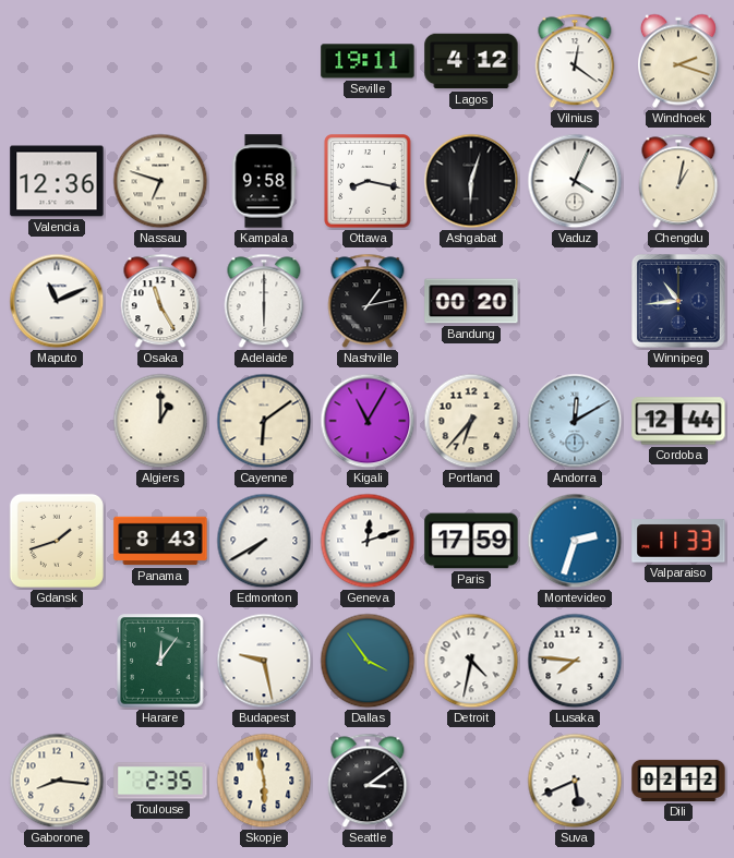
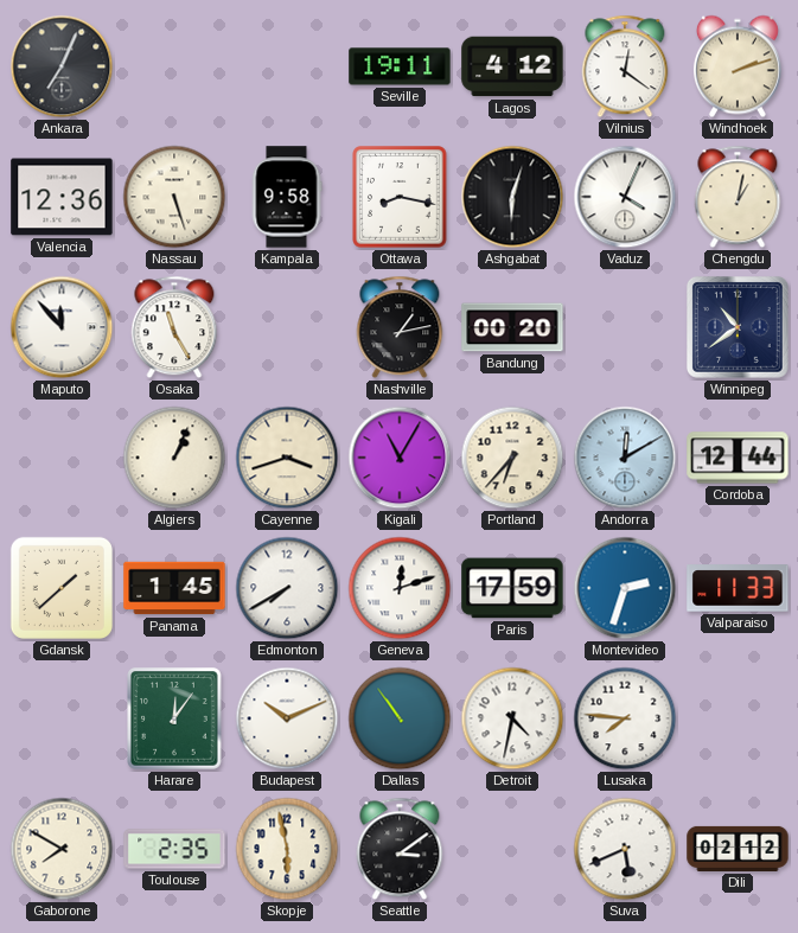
Ankara: none -> 7:04 (62, 66)
Windhoek: 2:18 -> 2:12 (738, 66)
Nassau: 6:48 -> 5:27 (174, 197)
Maputo: 11:11 -> 11:53 (62, 327)
Adelaide: 6:00 -> none (264, 301)
Winnipeg: 10:44 -> 10:39 (739, 328)
Algiers: 1:00 -> 1:04 (174, 458)
Cayenne: 6:09 -> 3:42 (287, 458)
Gdansk: 1:42 -> 1:38 (62, 588)
Panama: 8:43 -> 1:45 (174, 588)
Budapest: 9:28 -> 10:11 (287, 718)
Dallas: 3:54 -> 10:54 (400, 718)
Gaborone: 8:16 -> 7:50 (62, 849)
